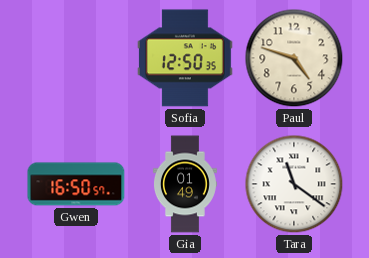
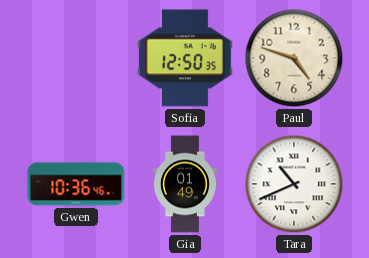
Gwen: 16:50 -> 10:36 (76, 184)
Tara: 11:21 -> 10:41 (294, 184)
